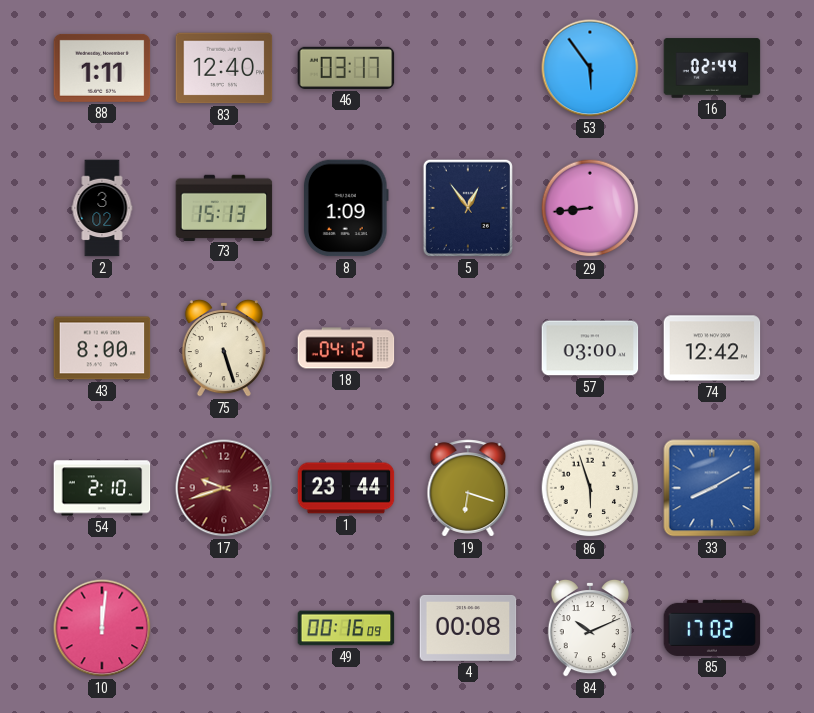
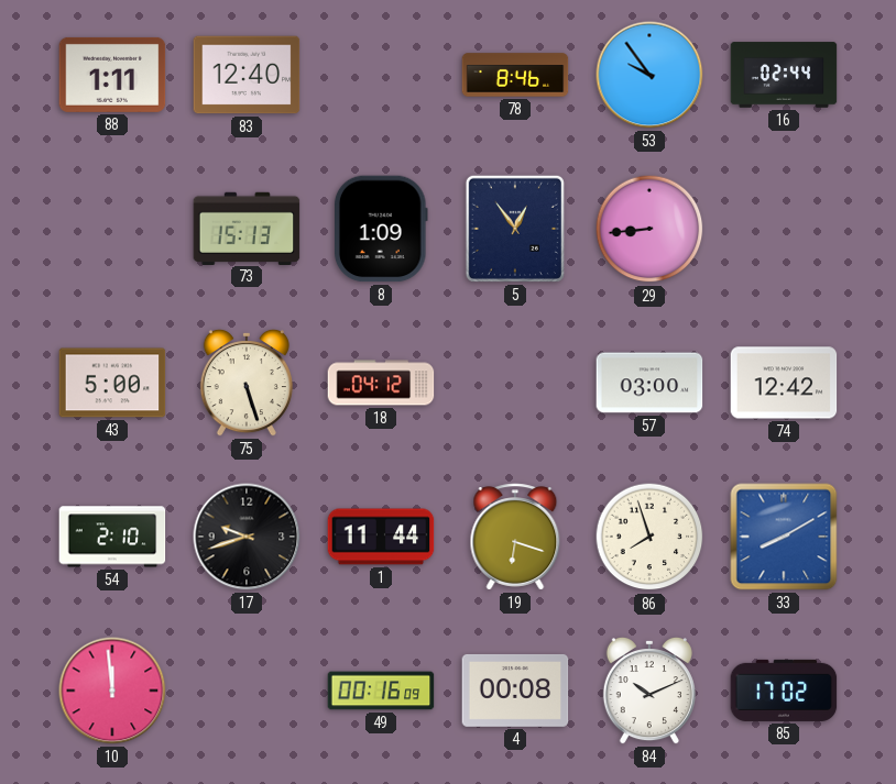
46: 03:17 -> none (346, 68)
78: none -> 8:46 (515, 75)
53: 5:54 -> 9:54 (649, 75)
2: 3:02 -> none (102, 208)
43: 8:00 -> 5:00 (112, 383)
17 dial: burgundy -> black (247, 537)
1: 23:44 -> 11:44 (381, 537)
86: 5:57 -> 7:57 (649, 537)
10: 12:01 -> 11:59 (112, 691)
